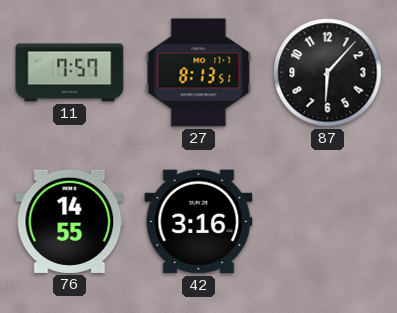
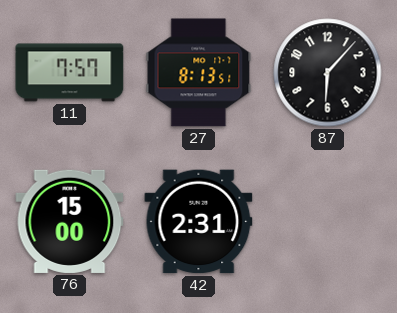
76: 14:55 -> 15:00 (70, 221)
42: 3:16 -> 2:31 (199, 222)
